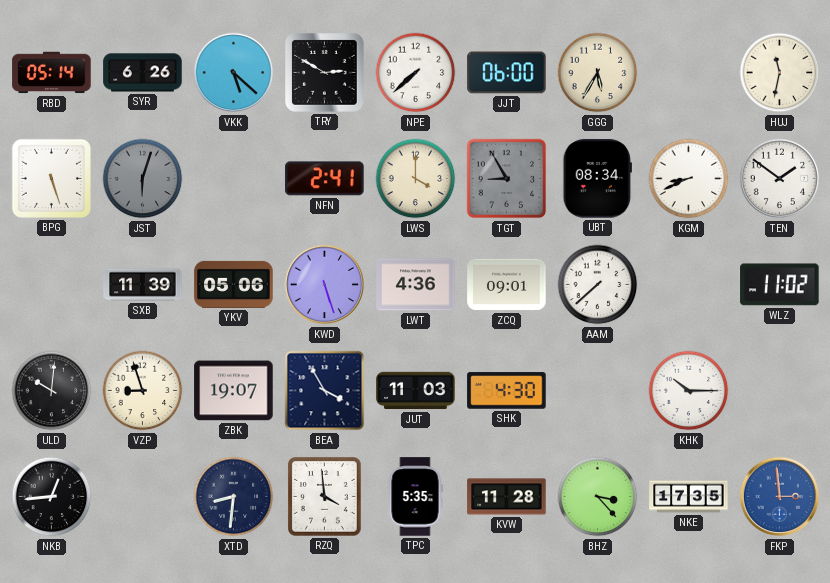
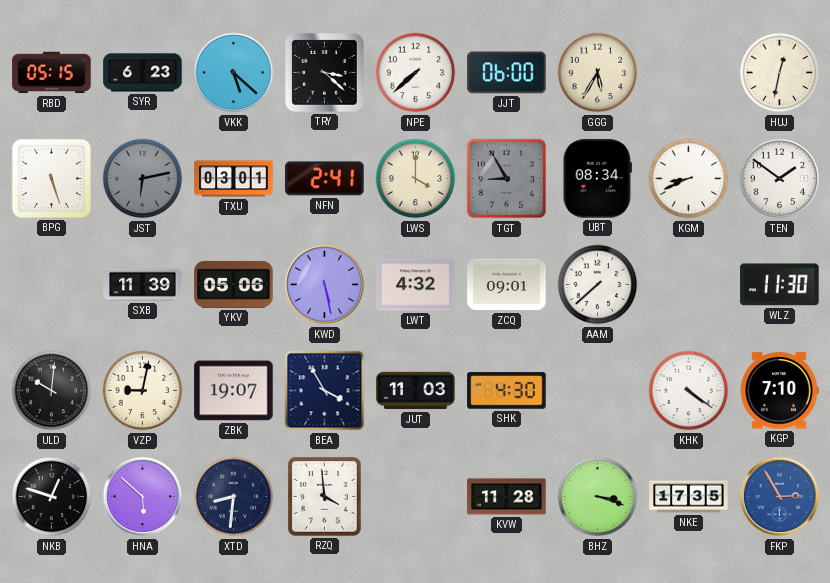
RBD: 05:14 -> 05:15 (52, 73)
SYR: 6:26 -> 6:23 (143, 73)
TRY: 2:50 -> 3:22 (325, 73)
HUJ: 11:32 -> 12:32 (780, 73)
JST: 6:03 -> 6:13 (143, 179)
TXU: none -> 03:01 (234, 179)
KWD: 5:27 -> 5:28 (325, 285)
LWT: 4:36 -> 4:32 (416, 285)
WLZ: 11:02 -> 11:30 (780, 285)
VZP: 8:57 -> 9:02 (143, 391)
KHK: 10:15 -> 4:21 (689, 391)
KGP: none -> 7:10 (779, 391)
NKB: 12:44 -> 12:48 (52, 497)
HNA: none -> 5:52 (143, 497)
TPC: 5:35 -> none (415, 497)
BHZ: 3:23 -> 3:18 (598, 497)
FKP: 2:59 -> 2:55 (780, 497)
